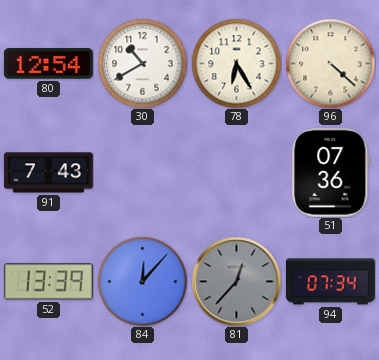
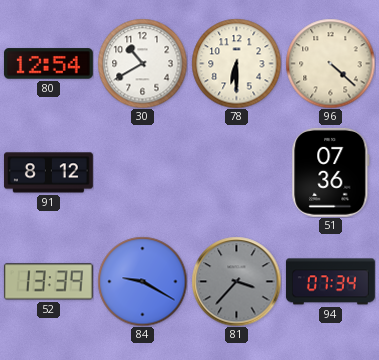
78: 6:25 -> 6:30 (236, 63)
91: 7:43 -> 8:12 (48, 173)
84: 12:07 -> 9:20 (142, 281)
81: 12:37 -> 3:37 (236, 281)
